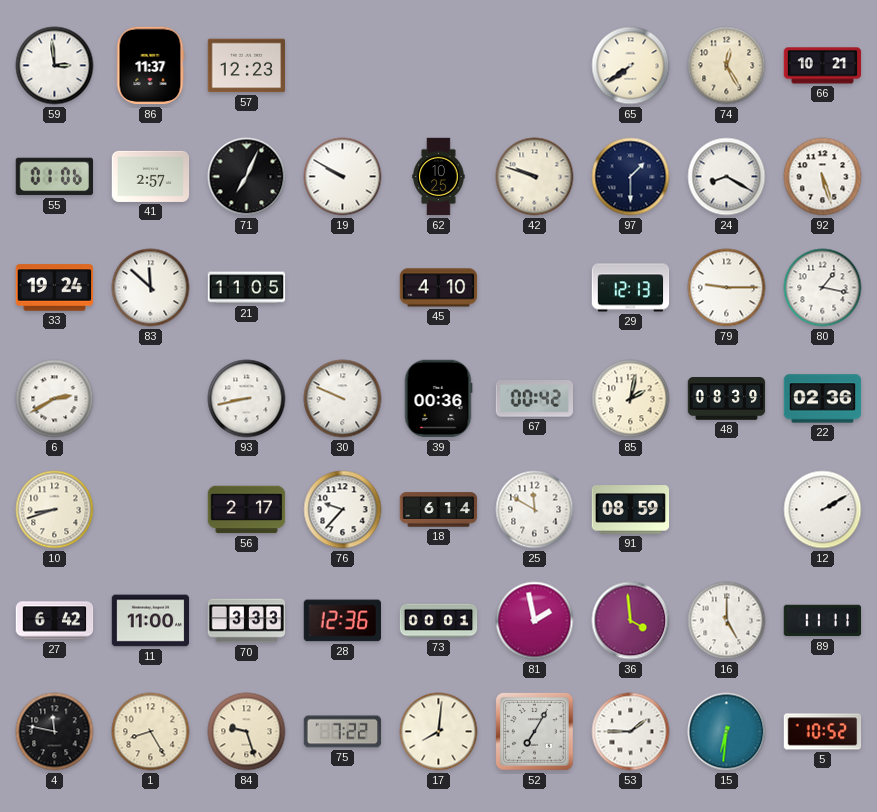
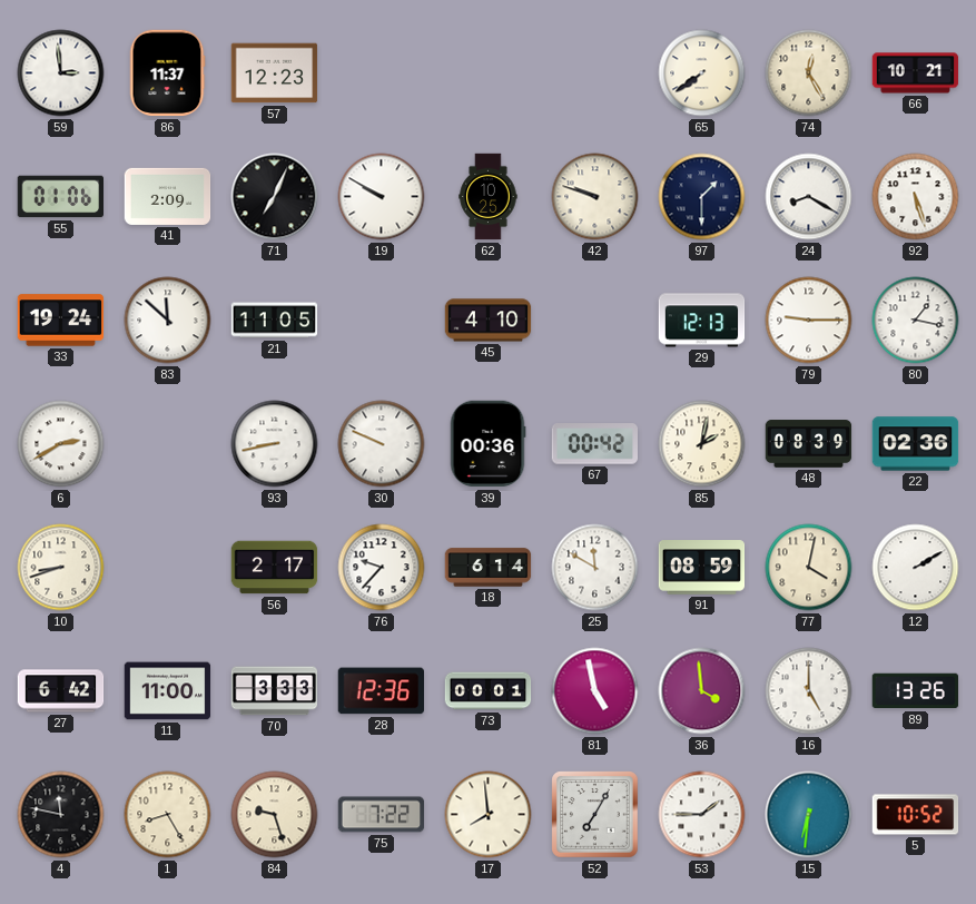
41: 2:57 -> 2:09 (168, 196)
77: none -> 4:02 (809, 568)
81: 1:58 -> 4:58 (595, 691)
89: 11:11 -> 13:26 (916, 691)
17: 8:01 -> 7:59 (489, 815)
